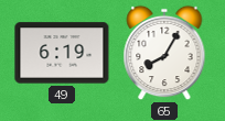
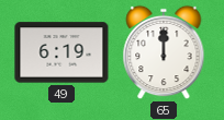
65: 8:05 -> 12:00 (164, 52)
